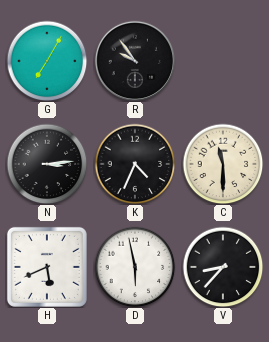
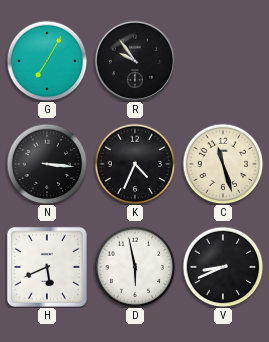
N: 3:14 -> 3:16 (47, 164)
C: 11:30 -> 11:27 (223, 164)
V: 8:37 -> 8:41 (223, 267)
